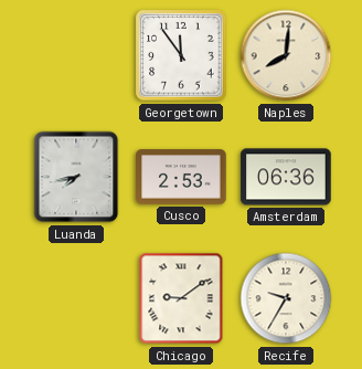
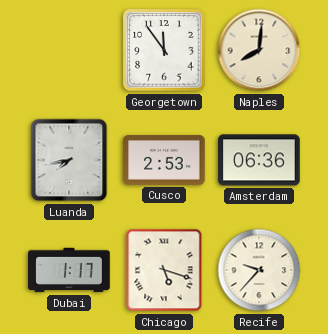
Dubai: none -> 1:17 (69, 270)
Chicago: 9:09 -> 5:18 (164, 270)
Recife: 9:35 -> 9:37 (259, 270)
